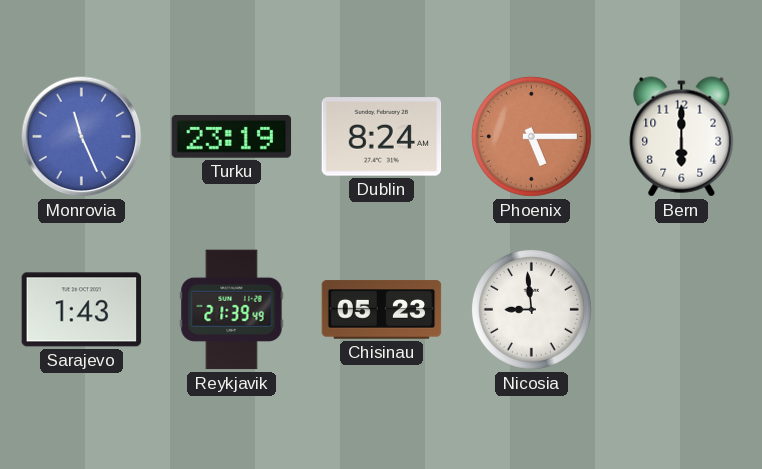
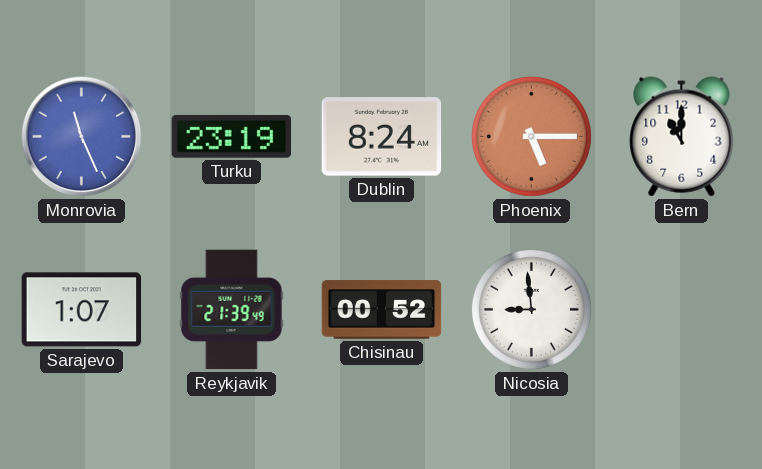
Bern: 6:00 -> 11:00 (682, 137)
Sarajevo: 1:43 -> 1:07 (82, 310)
Chisinau: 05:23 -> 00:52 (382, 310)
